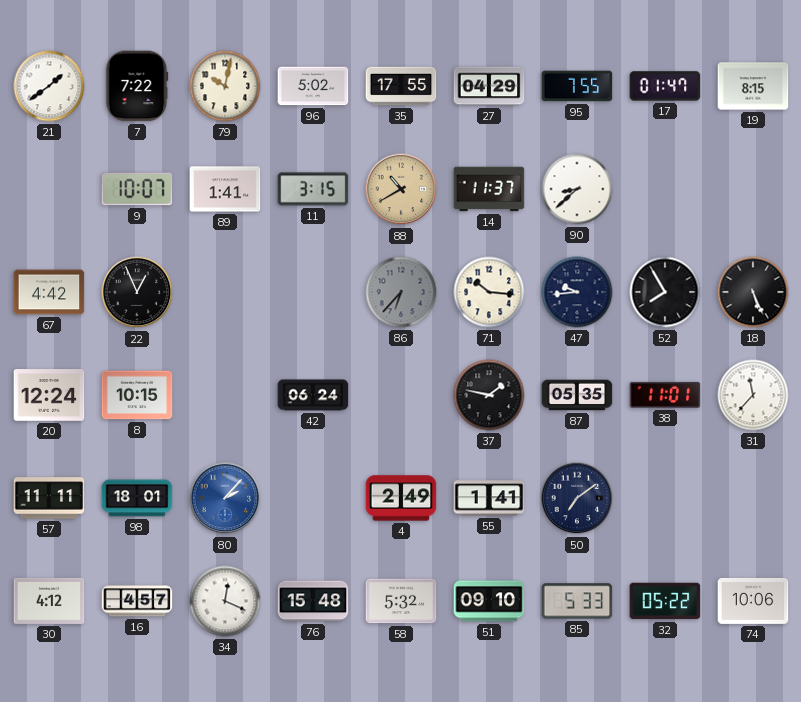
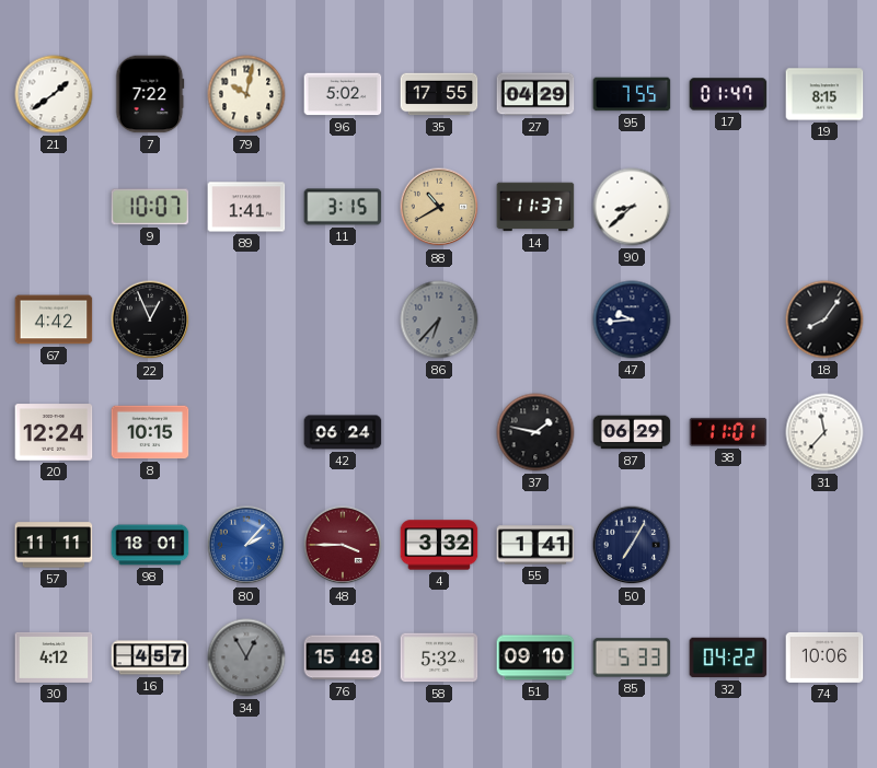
71: 10:16 -> none (489, 292)
52: 7:55 -> none (665, 292)
18: 5:26 -> 8:06 (824, 319)
87: 05:35 -> 06:29 (632, 432)
48: none -> 3:45 (343, 545)
4: 2:49 -> 3:32 (439, 545)
50: 7:09 -> 7:05 (632, 545)
34: 12:19 -> 12:55 (246, 658)
34 dial: white -> grey (246, 658)
32: 05:22 -> 04:22 (728, 658)
